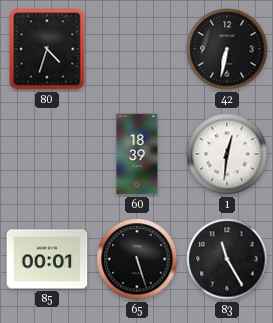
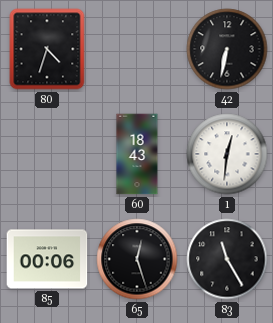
60: 18:39 -> 18:43 (137, 154)
85: 00:01 -> 00:06 (47, 259)
65: 5:27 -> 12:27 (137, 259)
